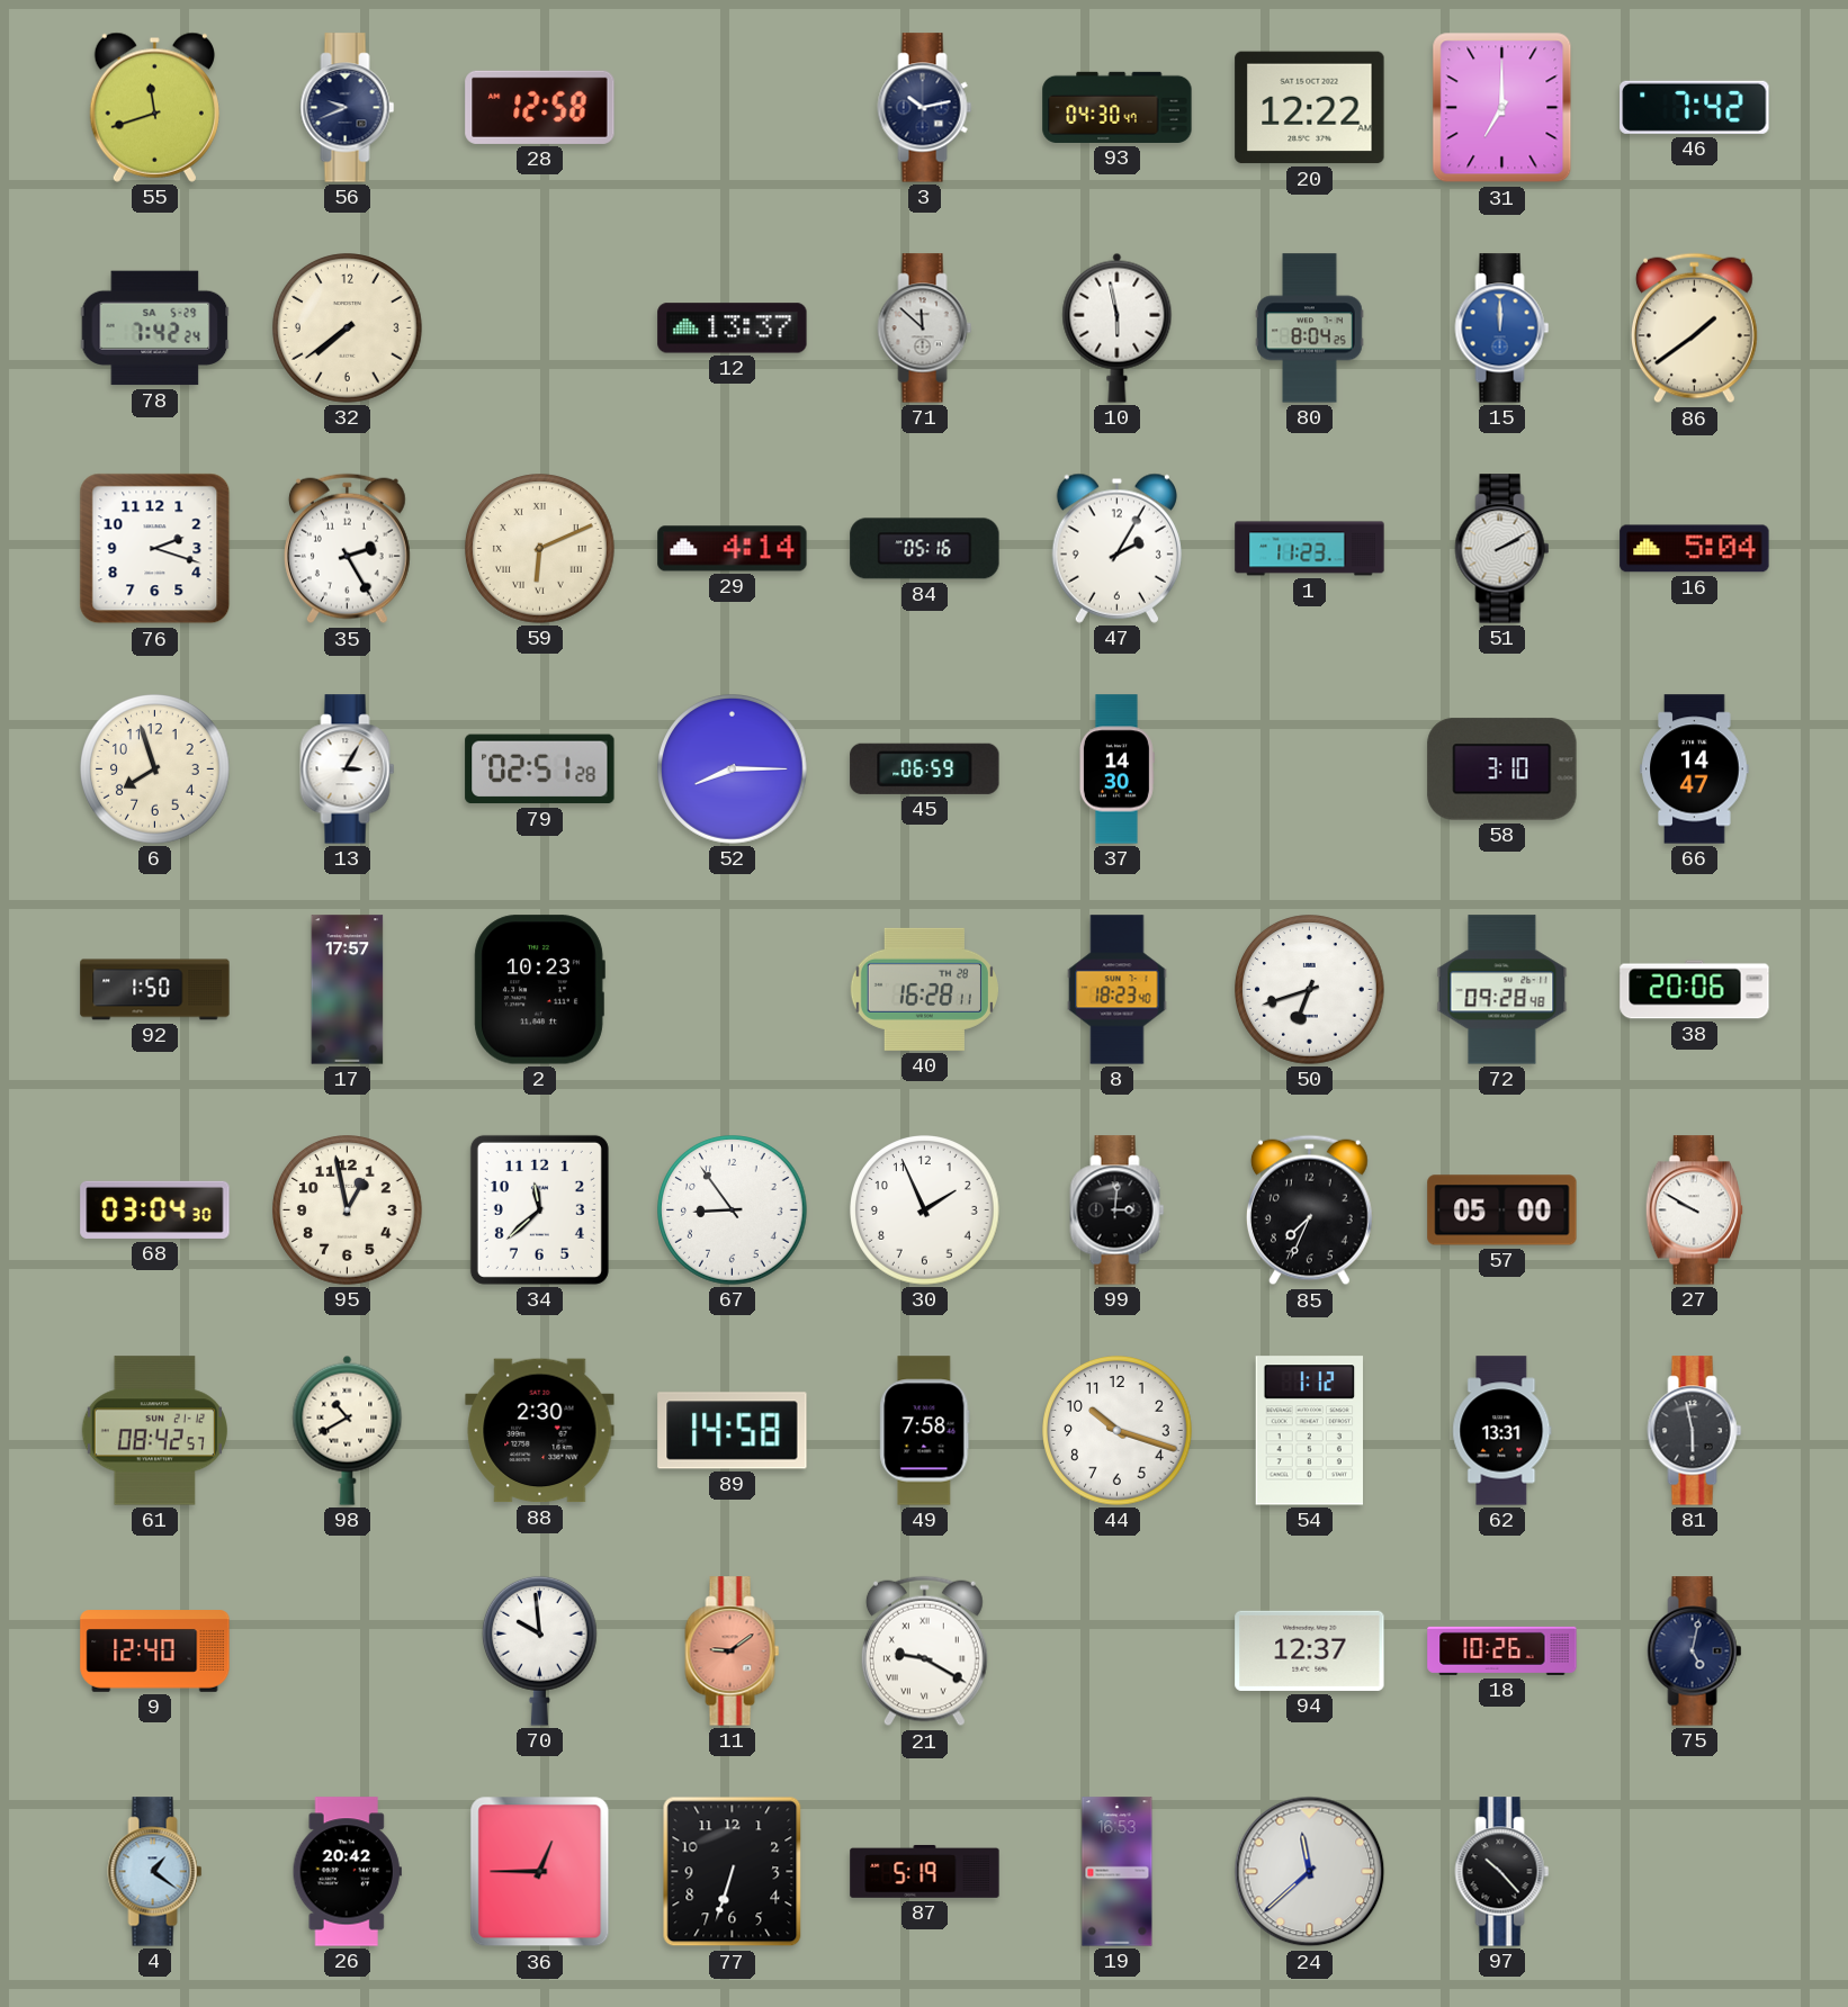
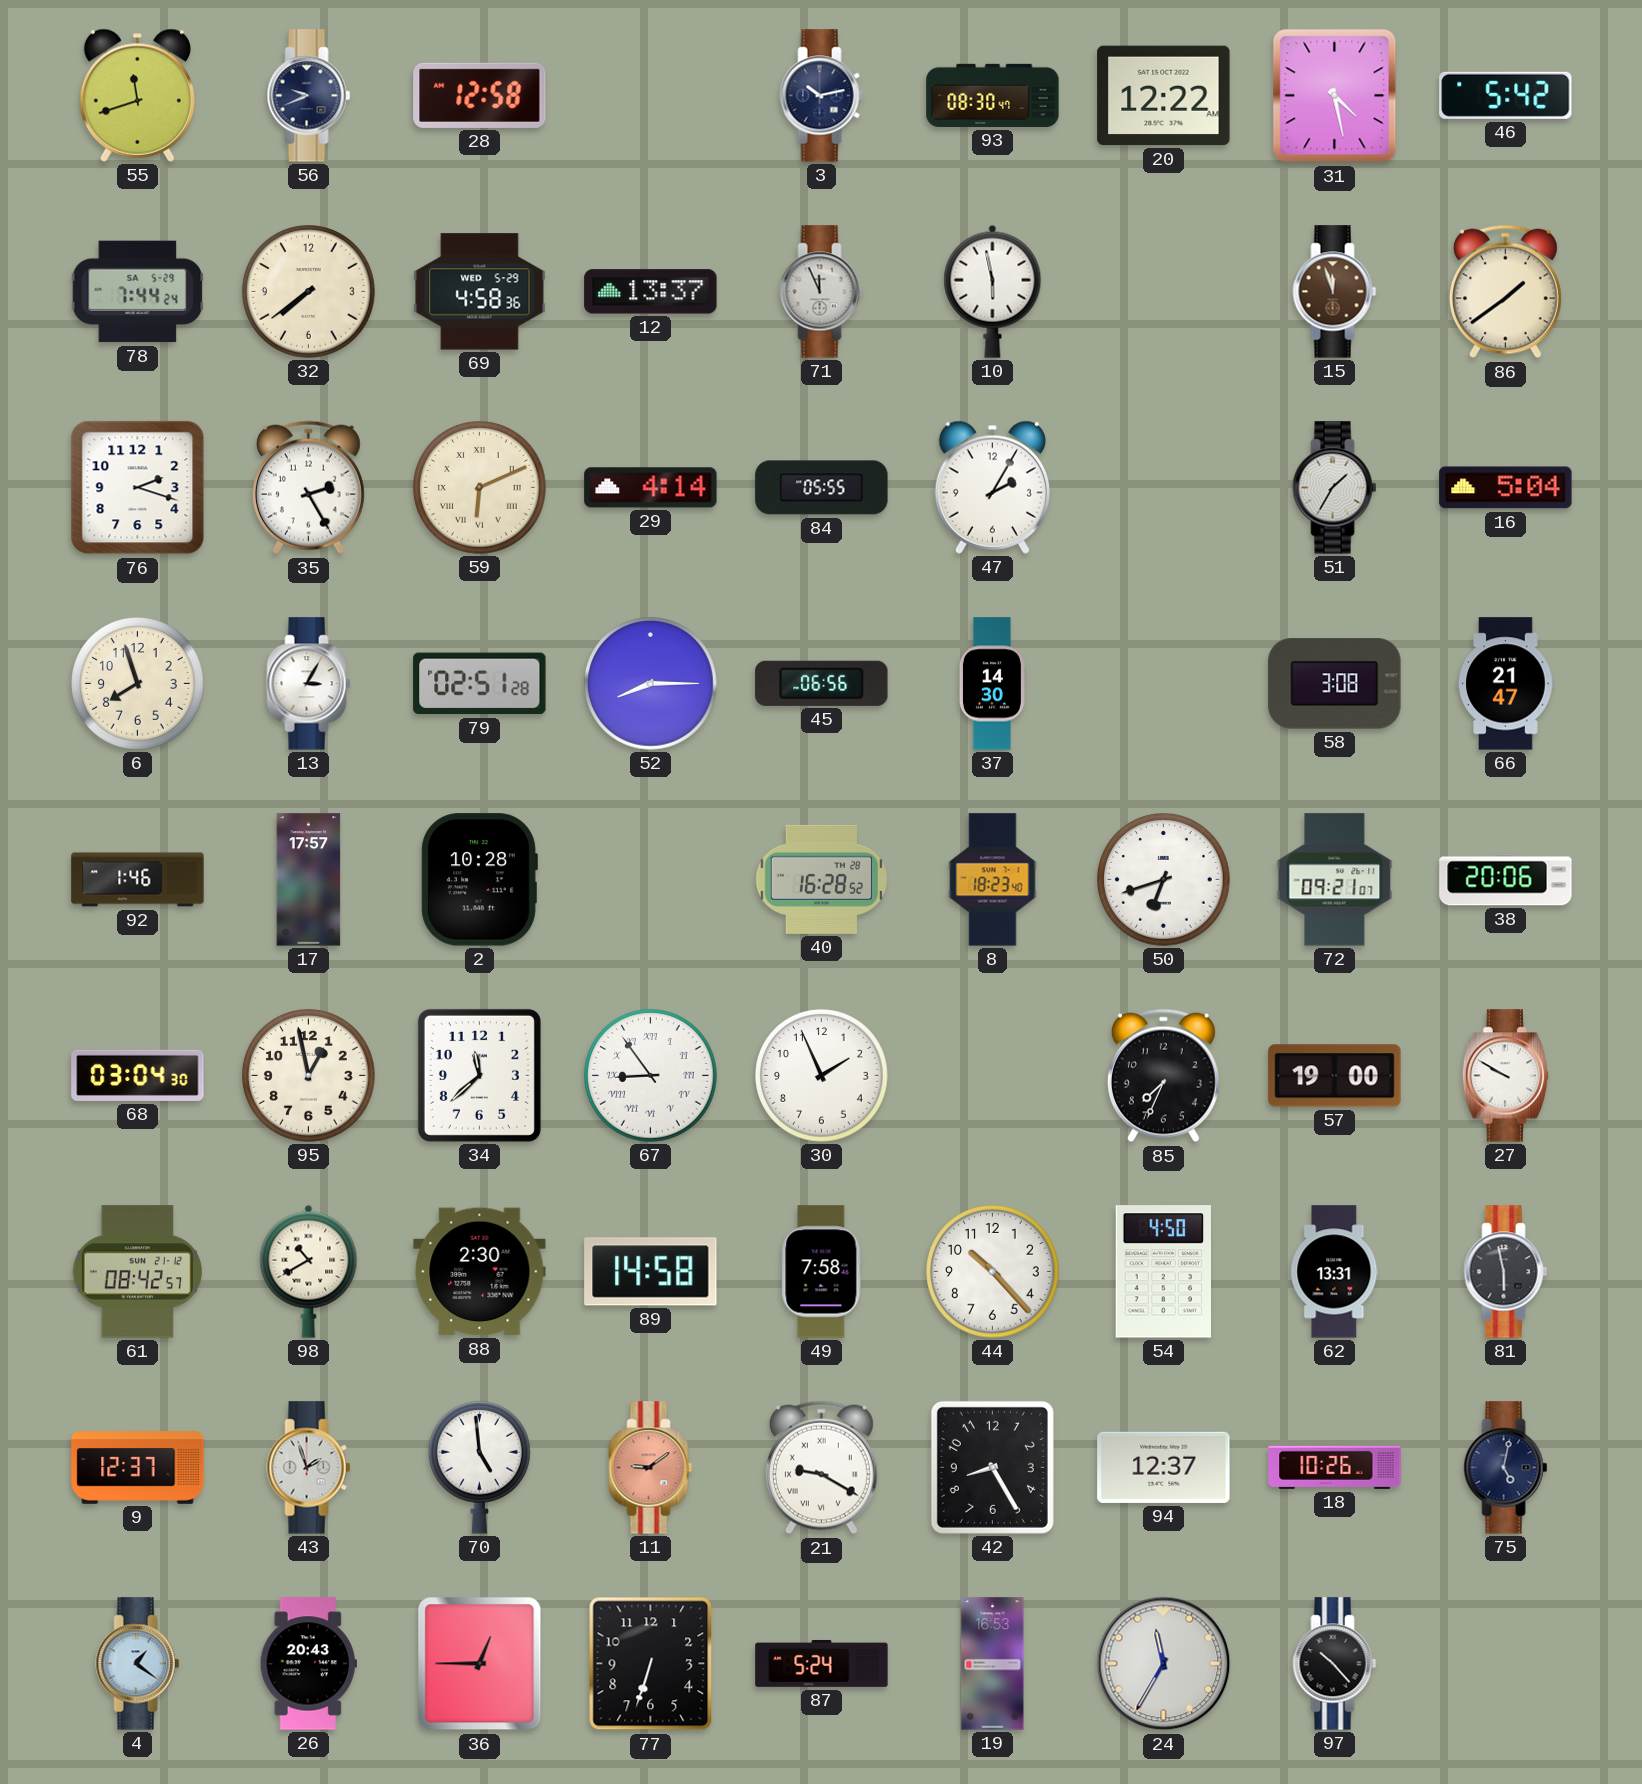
93: 04:30 -> 08:30 (993, 95)
31: 7:00 -> 4:28 (1335, 96)
46: 7:42 -> 5:42 (1506, 95)
78: 7:42 -> 7:44 (138, 292)
69: none -> 4:58 (480, 292)
71: 11:52 -> 11:56 (822, 292)
80: 8:04 -> none (1310, 328)
15: 12:00 -> 11:57 (1335, 292)
15 dial: blue -> brown (1335, 292)
84: 05:16 -> 05:55 (822, 488)
1: 11:23 -> none (1310, 549)
51: 2:10 -> 1:35 (1335, 488)
45: 06:59 -> 06:56 (822, 683)
58: 3:10 -> 3:08 (1335, 684)
66: 14:47 -> 21:47 (1506, 684)
92: 1:50 -> 1:46 (138, 880)
2: 10:23 -> 10:28 (479, 880)
40: 16:28:11 -> 16:28:52 (821, 879)
72: 09:28 -> 09:21 (1335, 880)
67 numerals: Arabic -> Roman (651, 1076)
99: 3:01 -> none (1118, 1210)
57: 05:00 -> 19:00 (1335, 1076)
44: 10:18 -> 10:23 (993, 1272)
54: 1:12 -> 4:50 (1163, 1272)
9: 12:40 -> 12:37 (138, 1468)
43: none -> 1:57 (309, 1468)
70: 9:59 -> 4:59 (480, 1467)
42: none -> 8:25 (992, 1467)
26: 20:42 -> 20:43 (308, 1664)
87: 5:19 -> 5:24 (822, 1663)
24: 11:38 -> 11:35 (1164, 1664)
